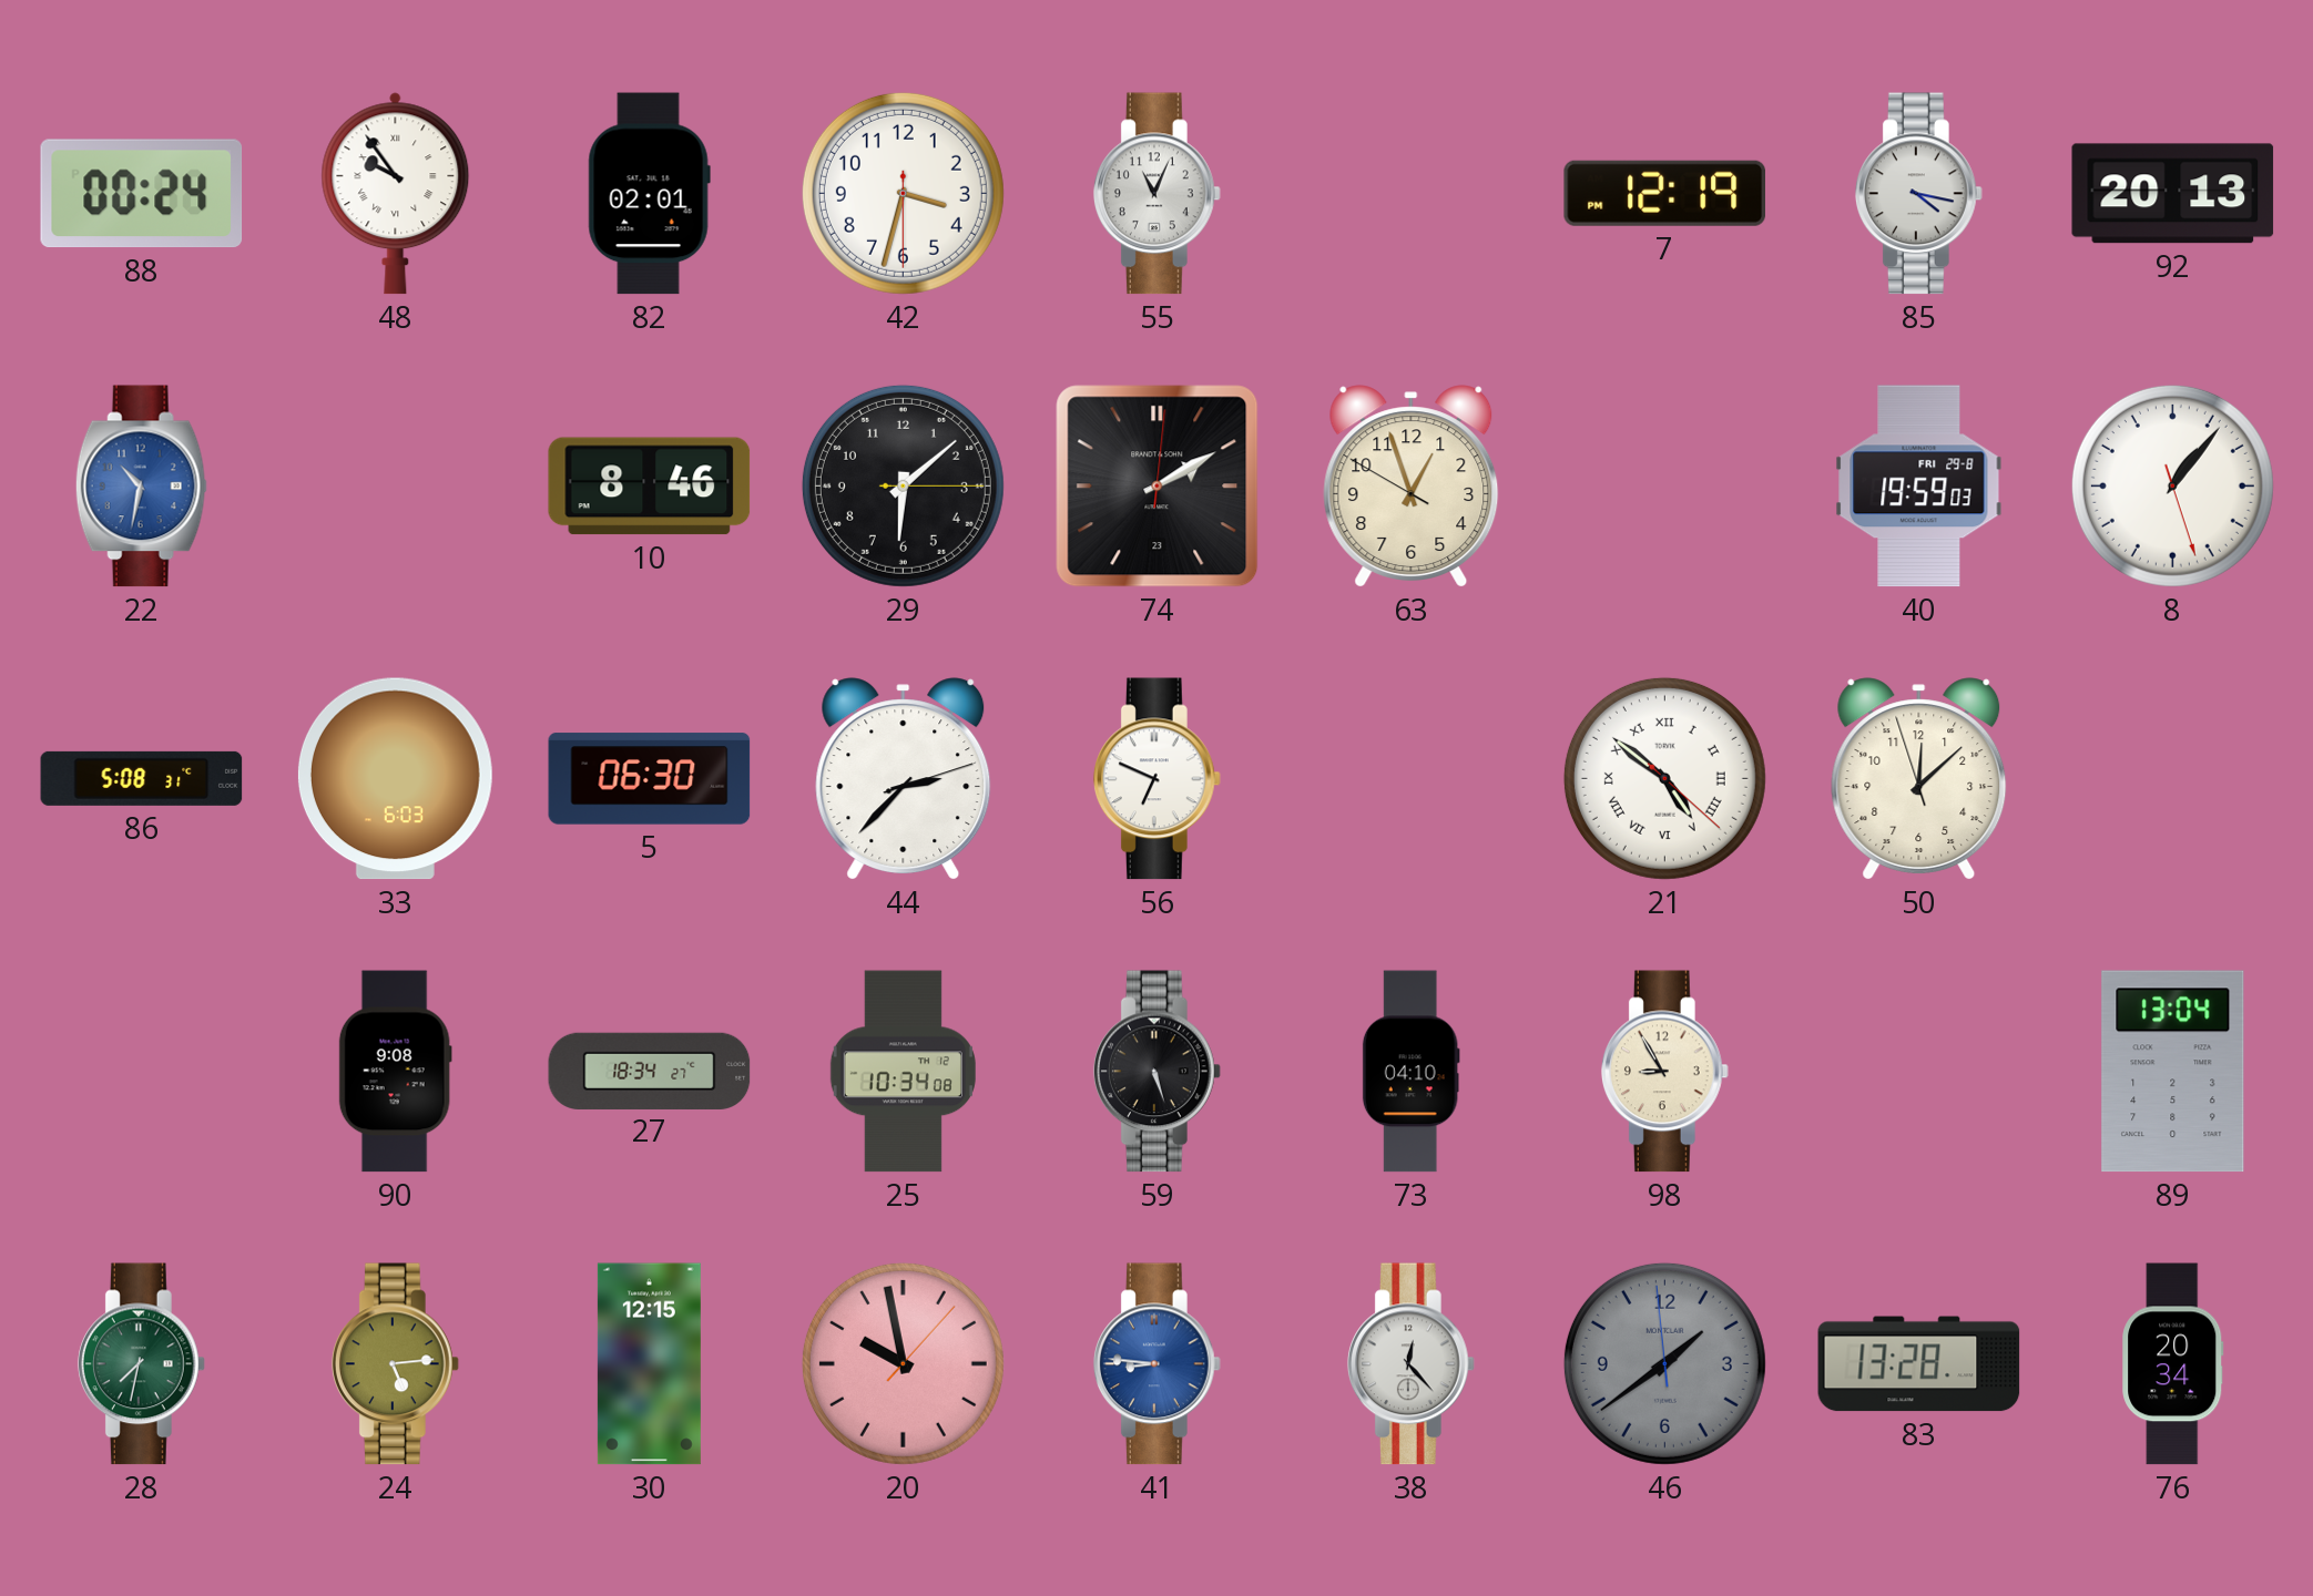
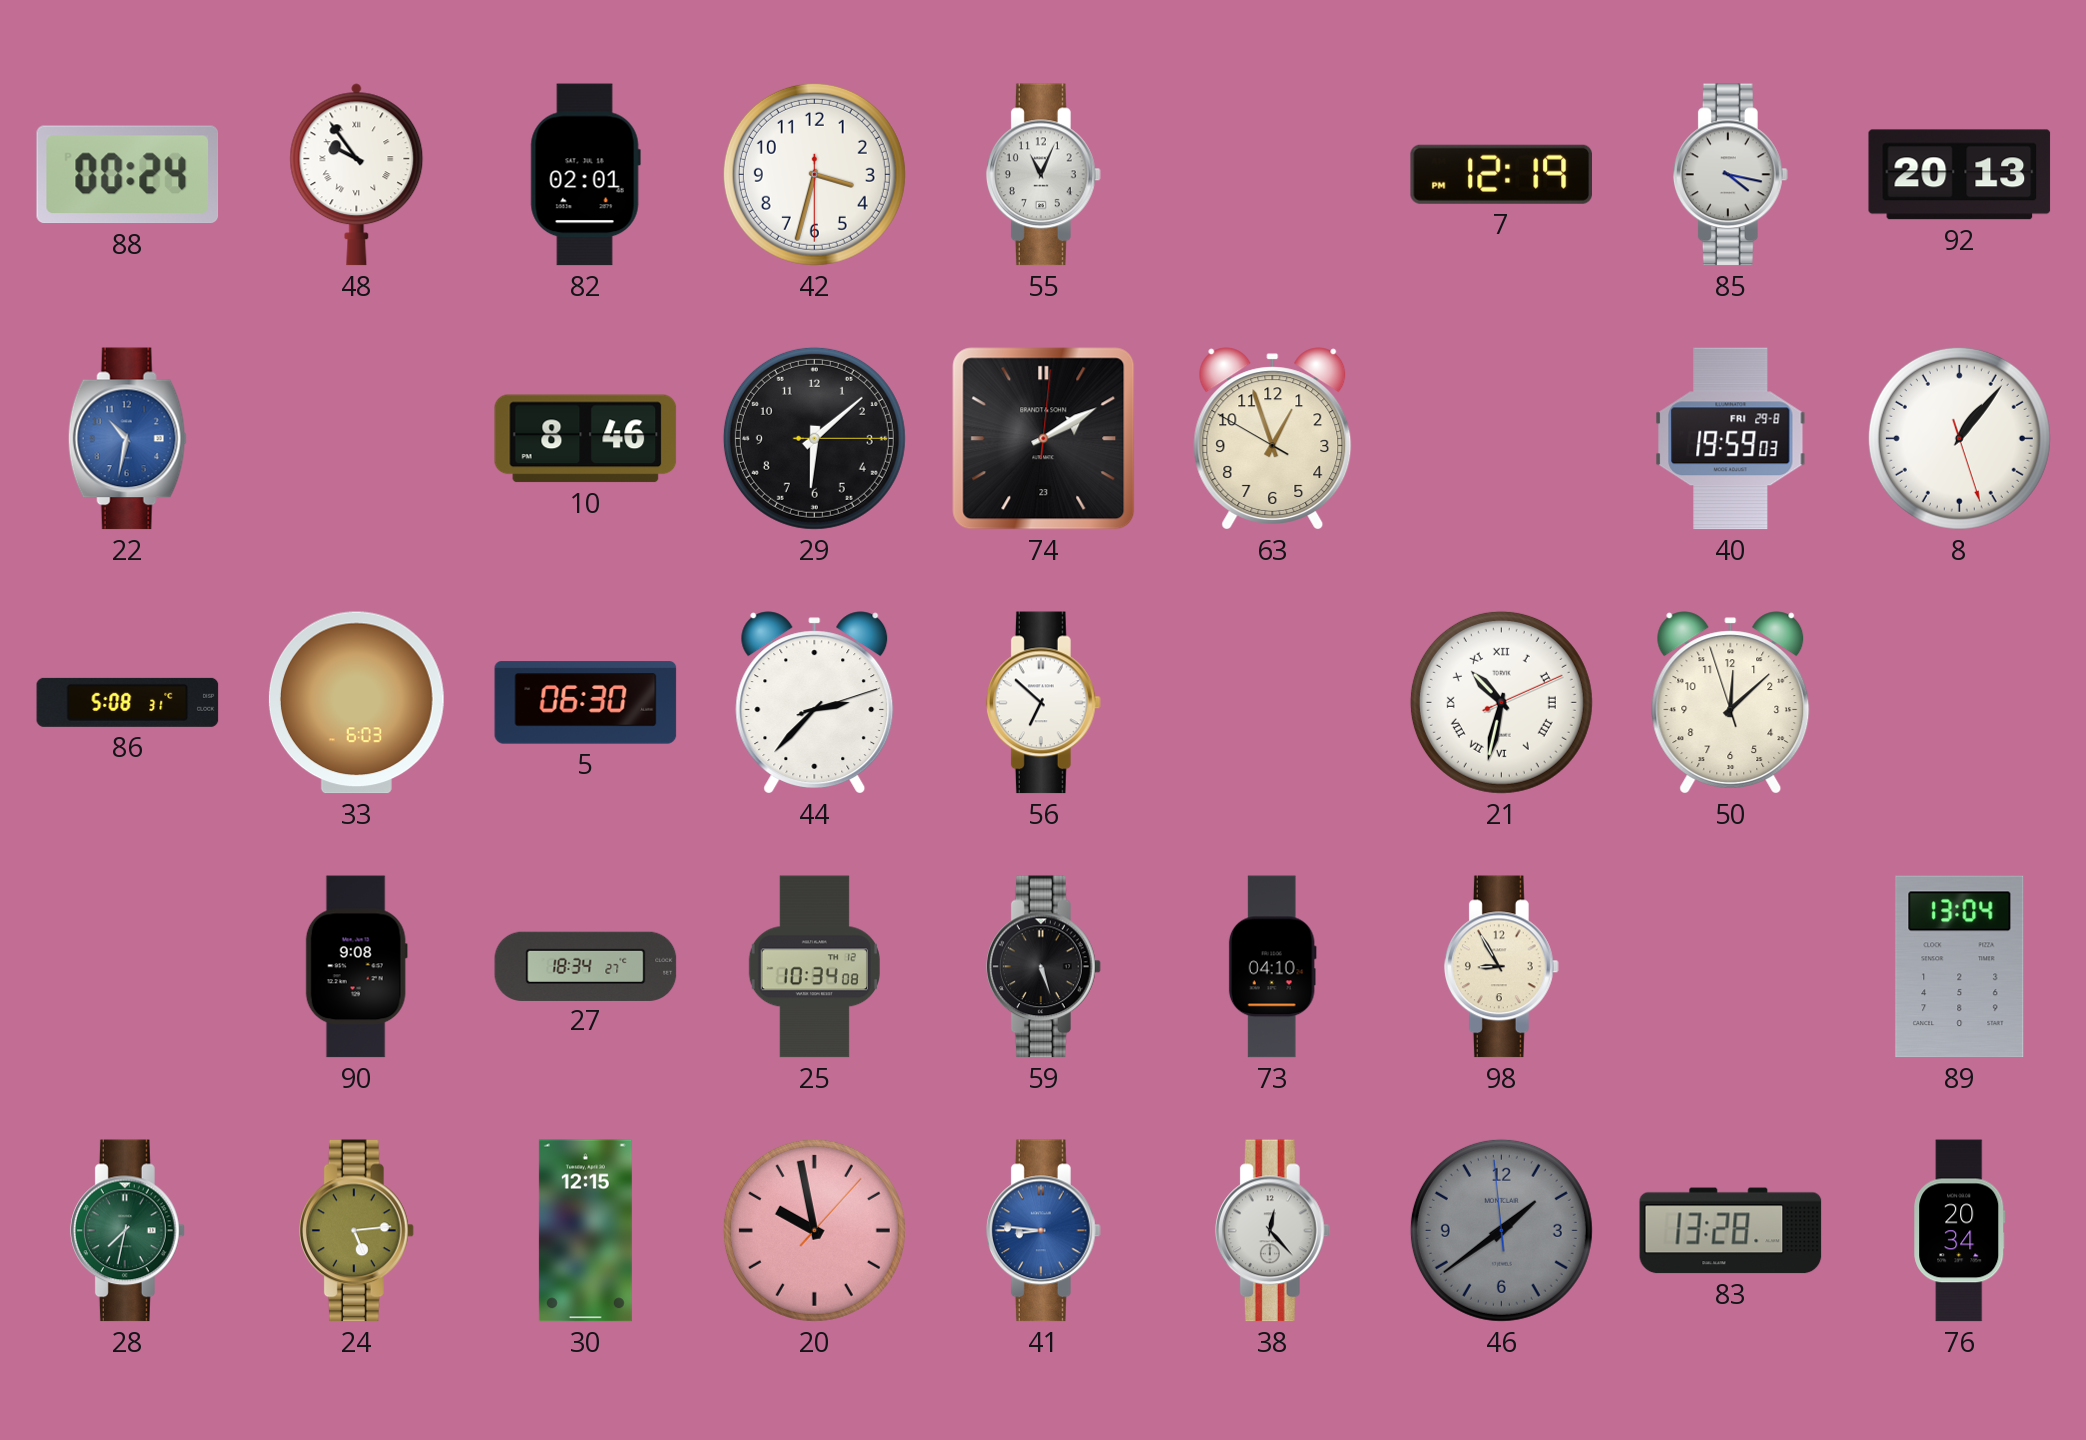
56: 6:49 -> 6:52 (1043, 703)
21: 4:51 -> 10:32 (1501, 702)
